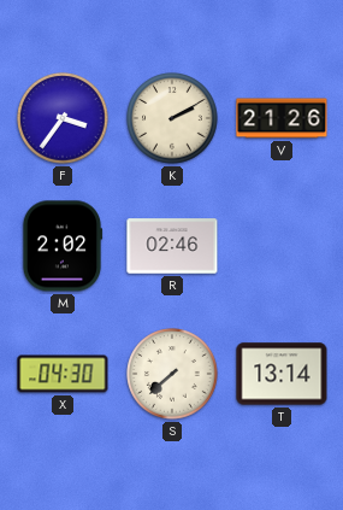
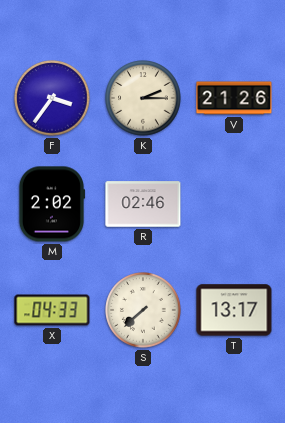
K: 2:10 -> 2:15 (143, 98)
X: 04:30 -> 04:33 (52, 310)
T: 13:14 -> 13:17 (234, 310)
